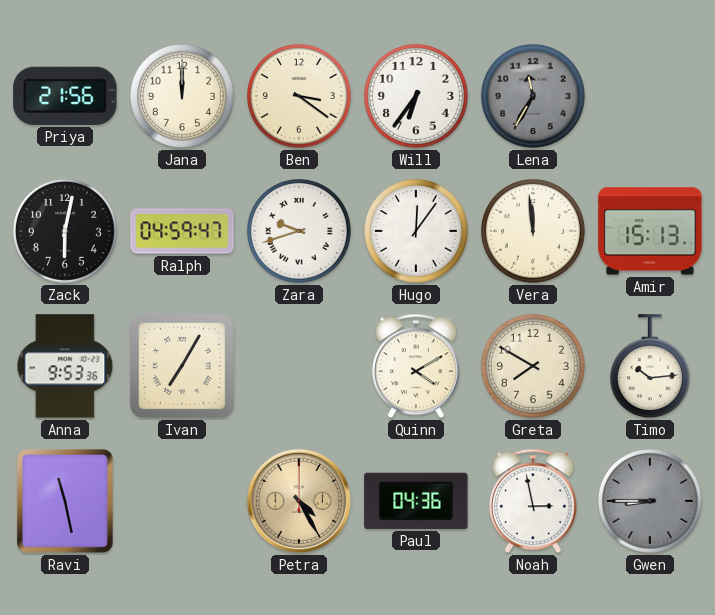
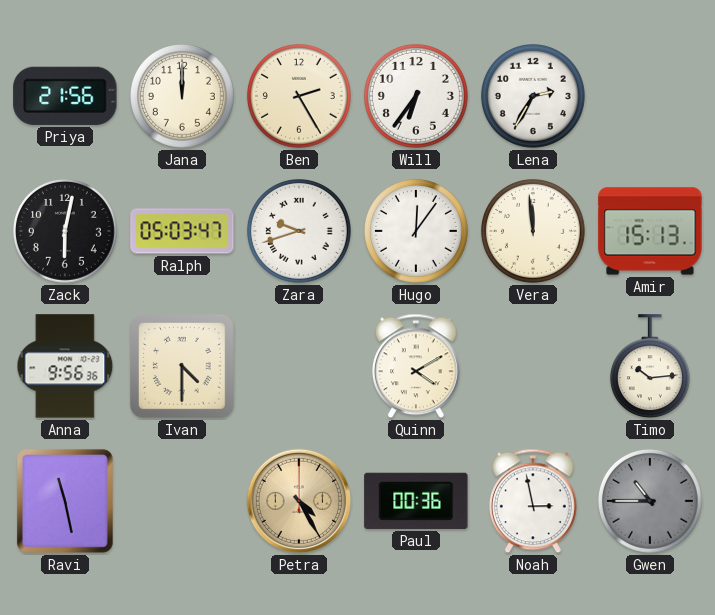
Ben: 3:21 -> 2:25 (299, 96)
Lena: 11:35 -> 2:35 (533, 96)
Lena dial: grey -> white (533, 96)
Ralph: 04:59 -> 05:03 (182, 231)
Anna: 9:53 -> 9:56 (65, 366)
Ivan: 7:05 -> 4:30 (182, 366)
Greta: 7:50 -> none (533, 366)
Paul: 04:36 -> 00:36 (416, 501)
Gwen: 8:45 -> 10:45 (650, 501)
